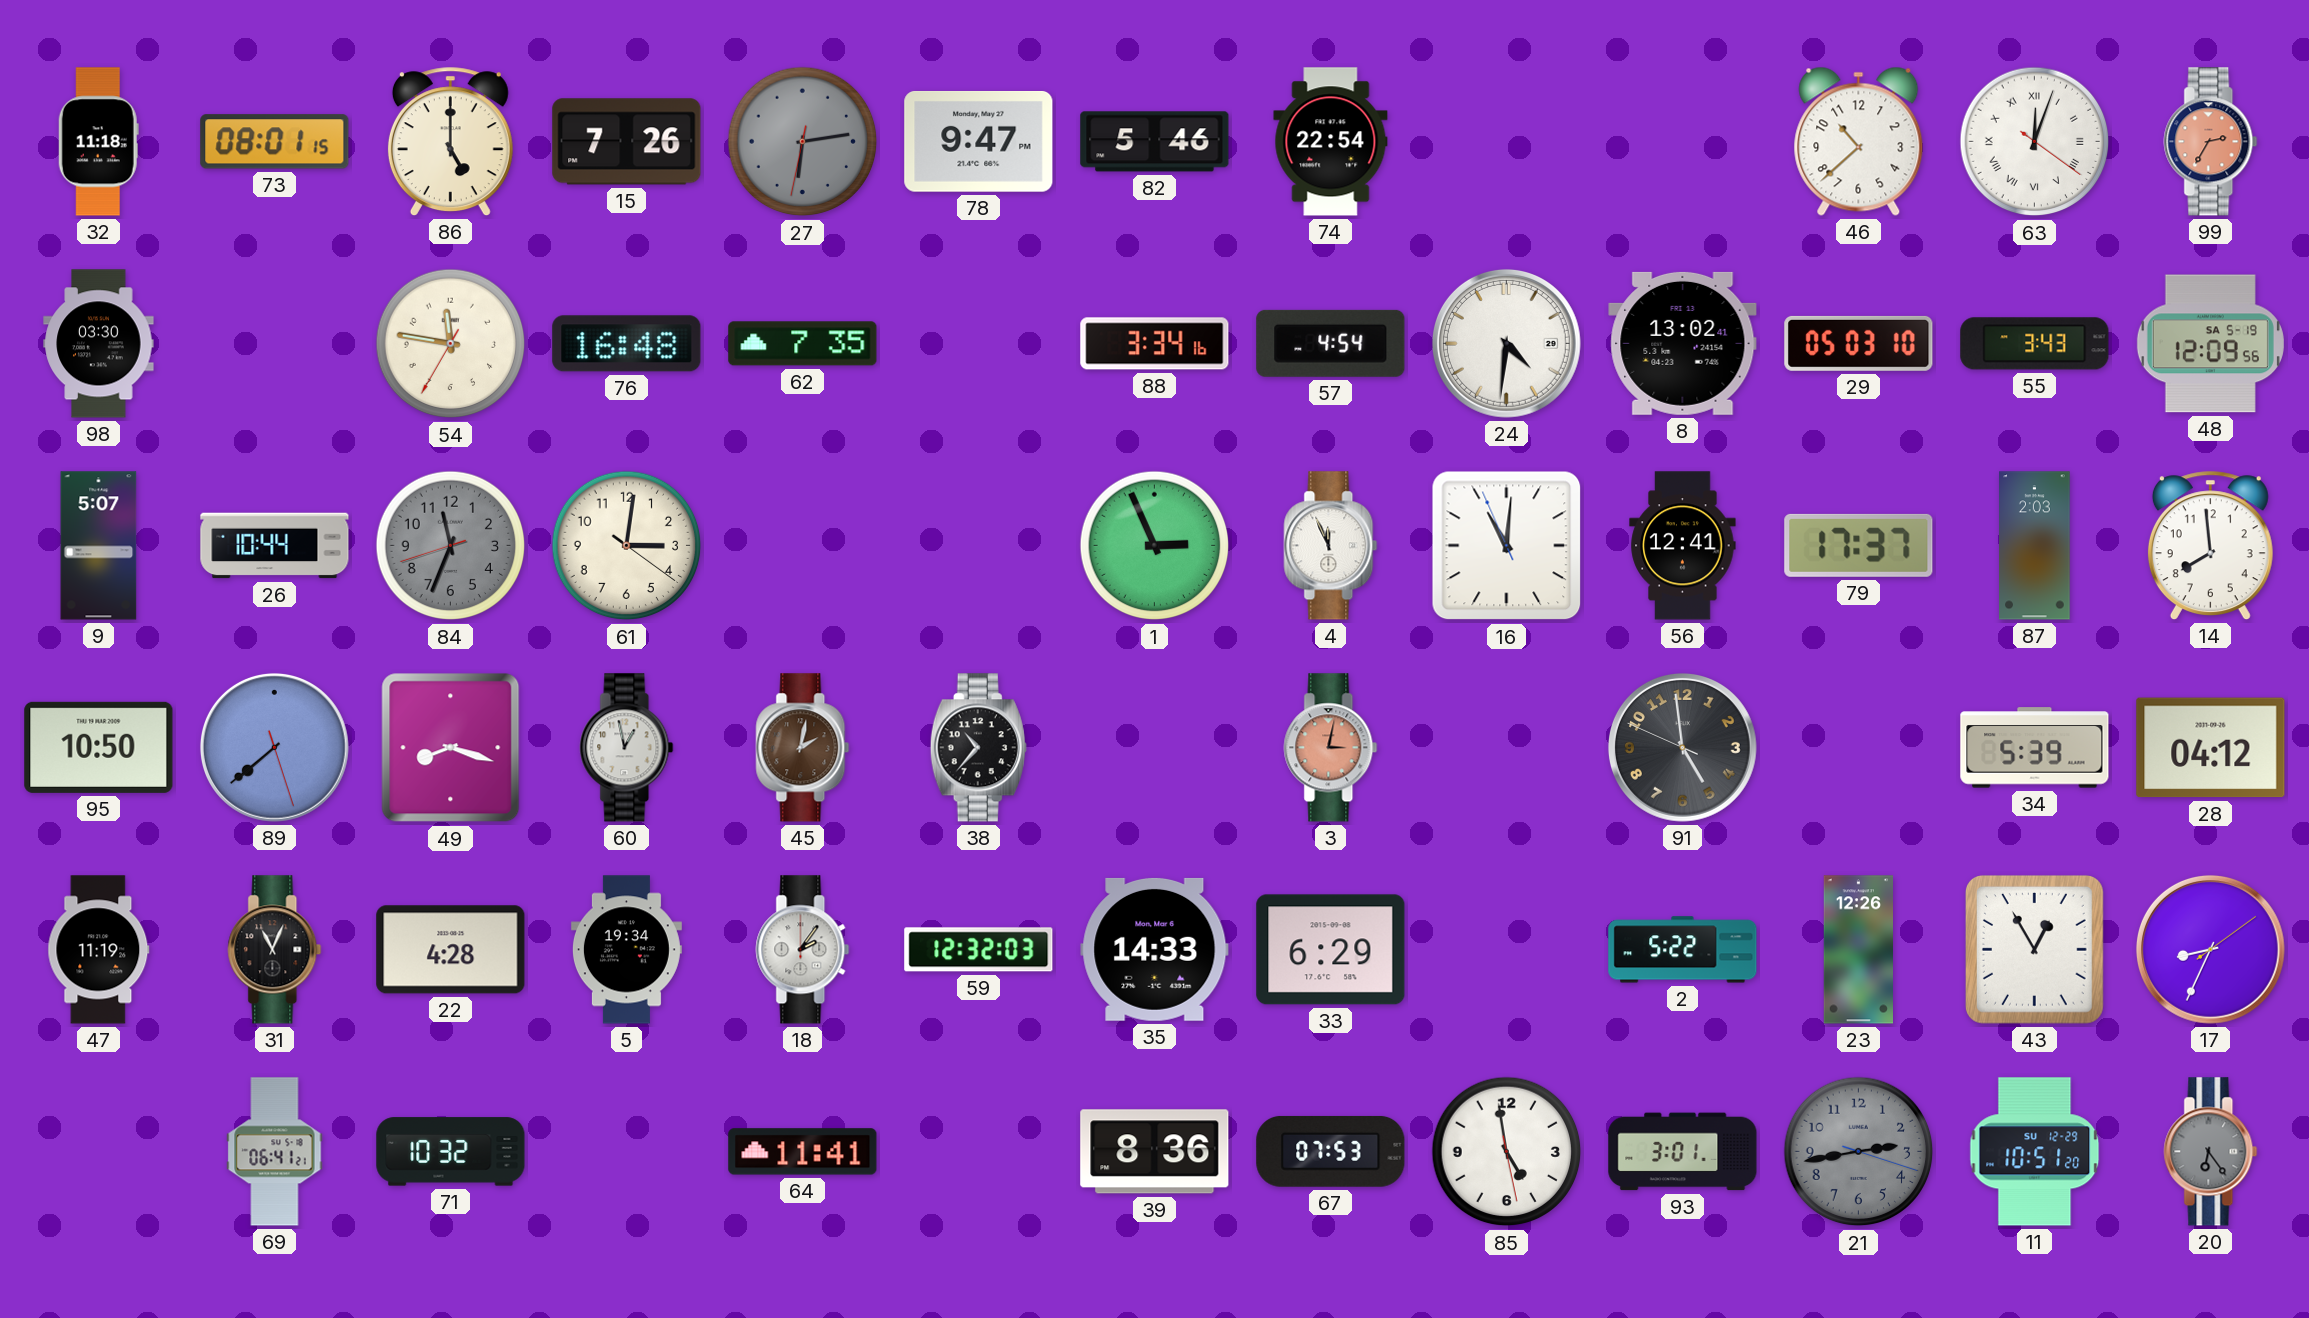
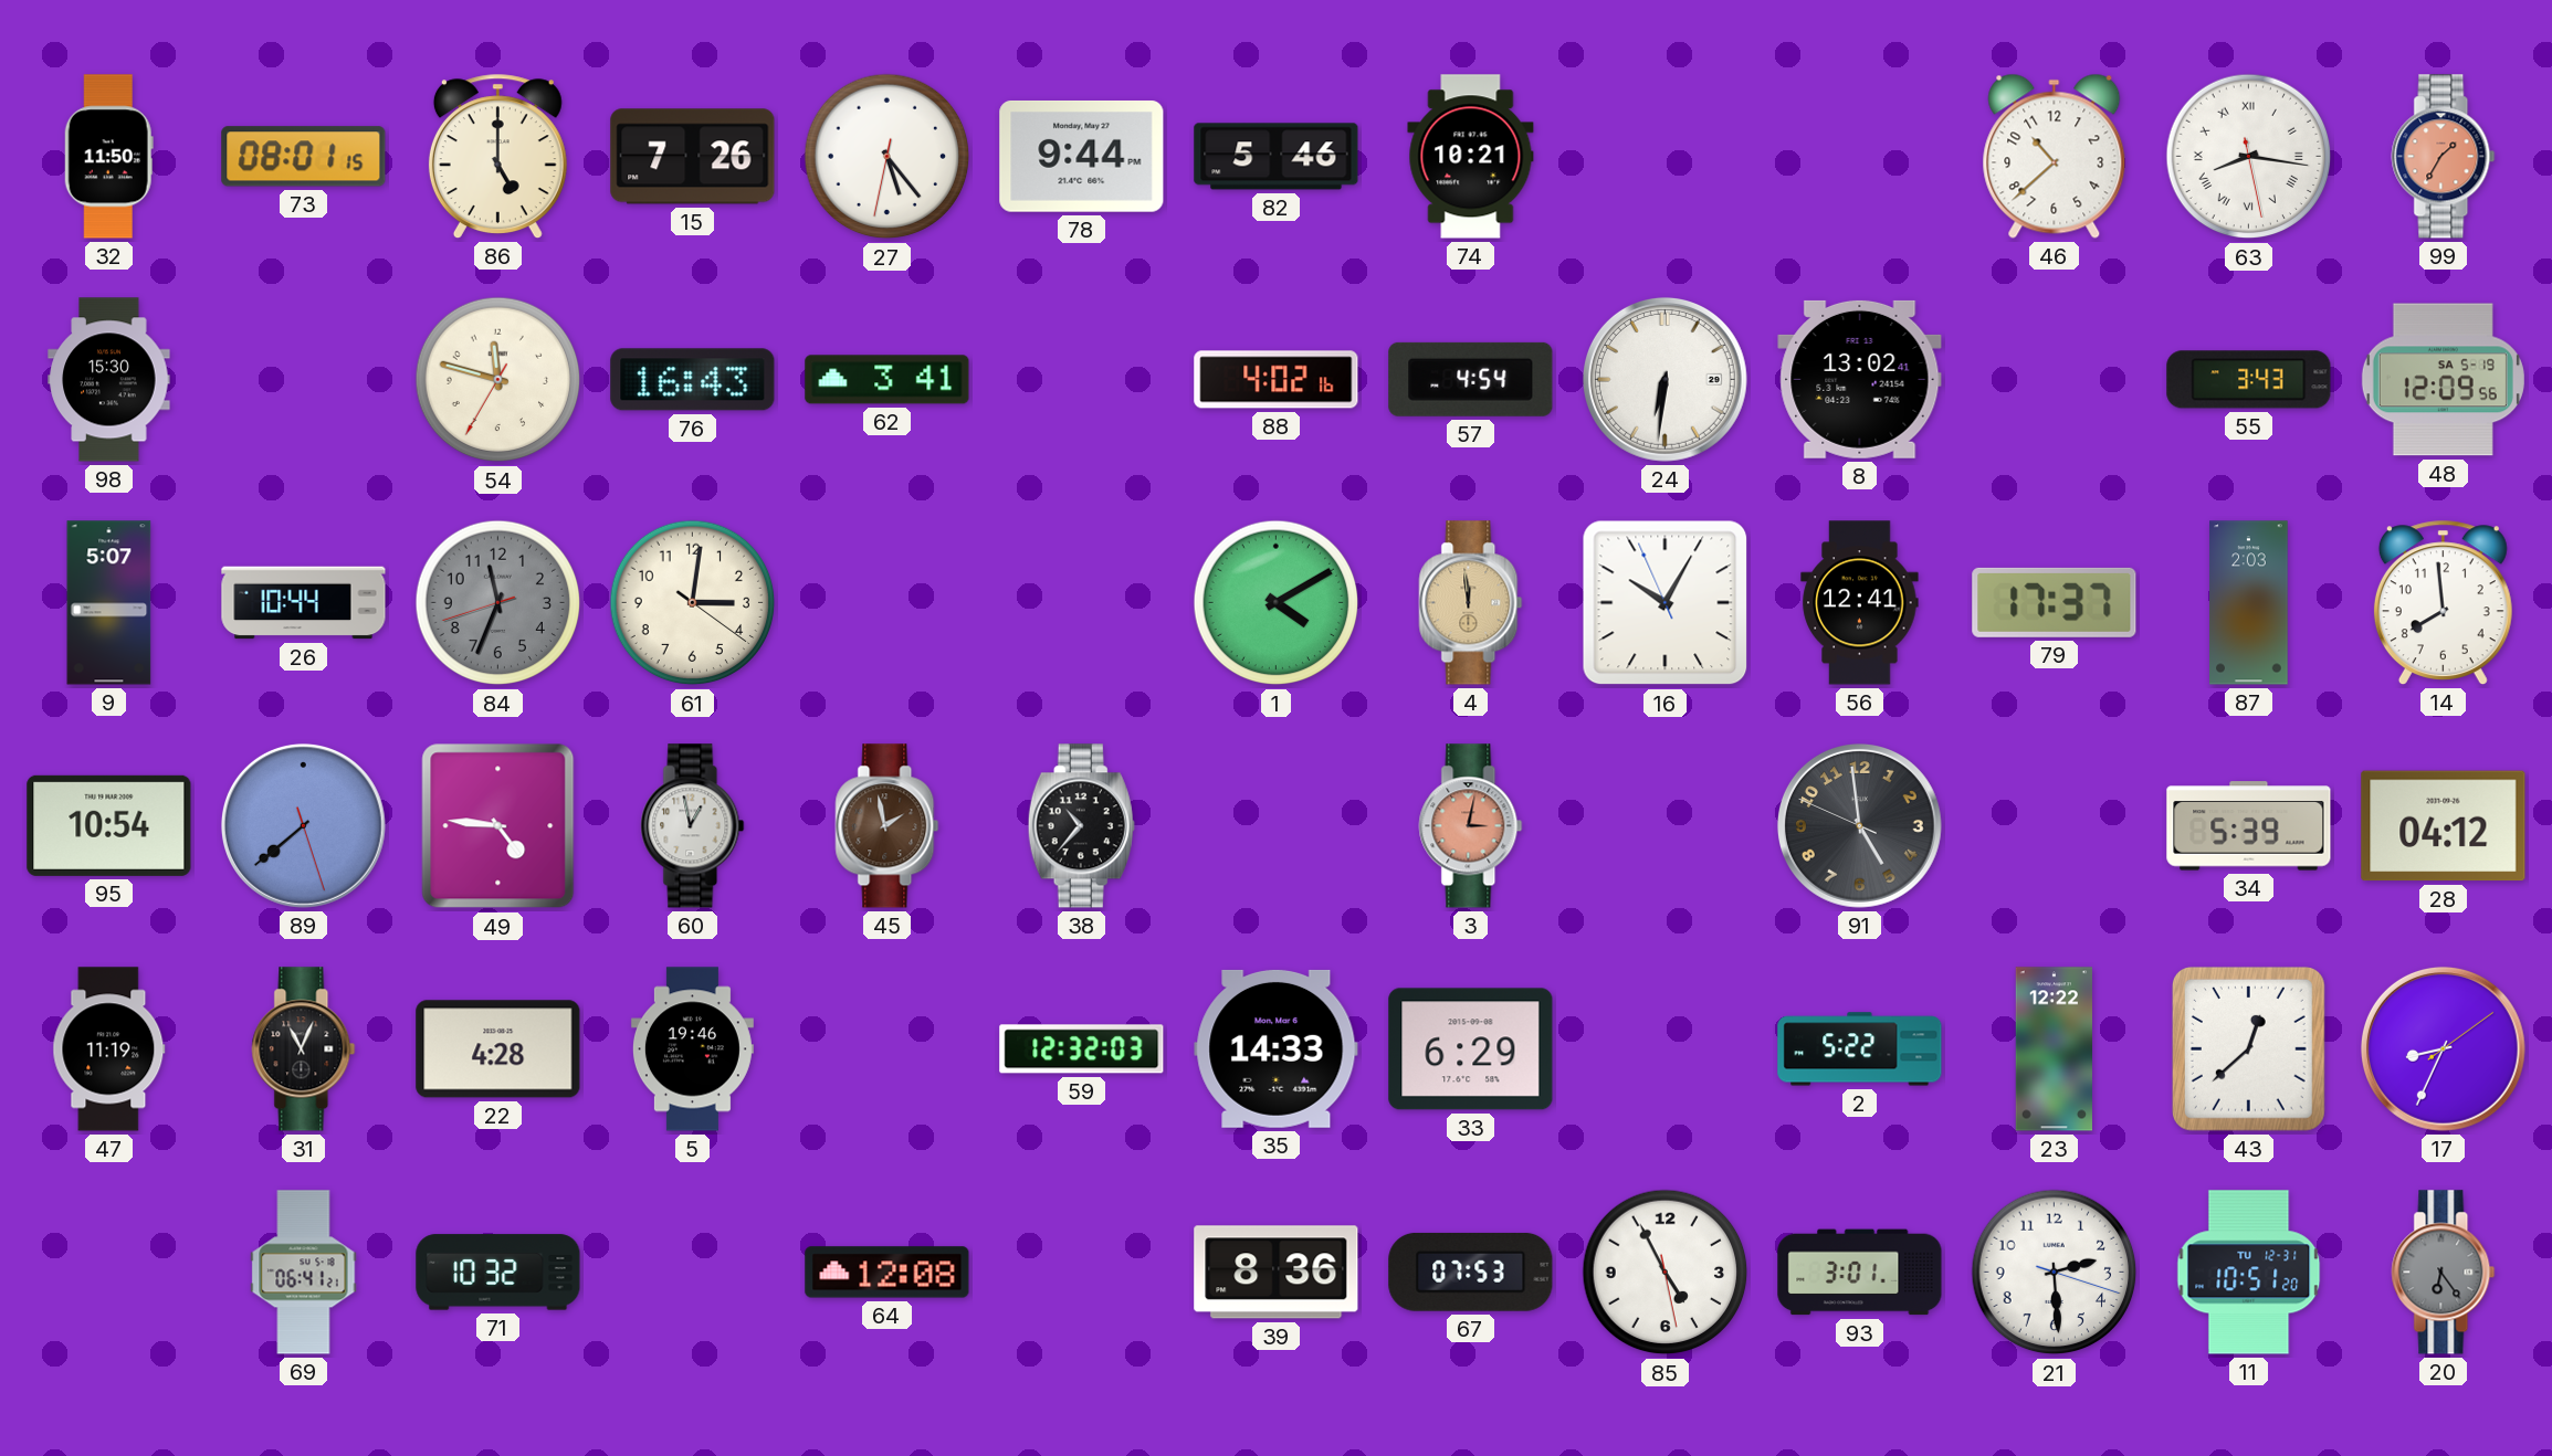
32: 11:18 -> 11:50 (108, 157)
27: 6:13 -> 5:23 (888, 157)
27 dial: grey -> white (888, 157)
78: 9:47 -> 9:44 (1082, 157)
74: 22:54 -> 10:21 (1471, 157)
63: 12:03 -> 8:16 (2249, 157)
99: 2:35 -> 1:35 (2444, 157)
98: 03:30 -> 15:30 (109, 380)
54: 11:46 -> 11:47 (498, 380)
76: 16:48 -> 16:43 (693, 380)
62: 7:35 -> 3:41 (888, 380)
88: 3:34 -> 4:02 (1277, 380)
24: 4:31 -> 6:31 (1664, 379)
29: 05:03 -> none (1859, 343)
1: 2:56 -> 4:10 (1277, 603)
4: 11:56 -> 11:59 (1471, 603)
4 dial: white -> champagne (1471, 603)
16: 11:00 -> 10:04 (1666, 603)
95: 10:50 -> 10:54 (109, 825)
49: 8:18 -> 4:46 (498, 826)
45: 2:02 -> 1:58 (888, 826)
5: 19:34 -> 19:46 (692, 1049)
18: 2:06 -> none (803, 950)
23: 12:26 -> 12:22 (2054, 1049)
43: 12:55 -> 12:38 (2248, 1048)
64: 11:41 -> 12:08 (888, 1273)
85: 4:58 -> 4:55 (1666, 1273)
21: 2:43 -> 2:29 (2055, 1273)
21 dial: grey -> white (2055, 1273)
11 date: SU 12-29 -> TU 12-31 (2249, 1273)
